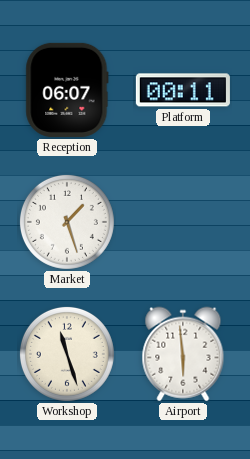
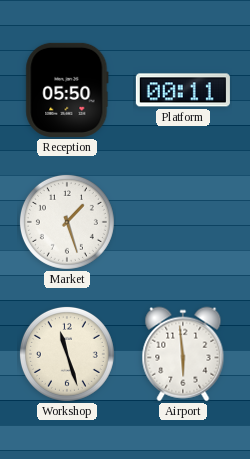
Reception: 06:07 -> 05:50 (67, 90)
